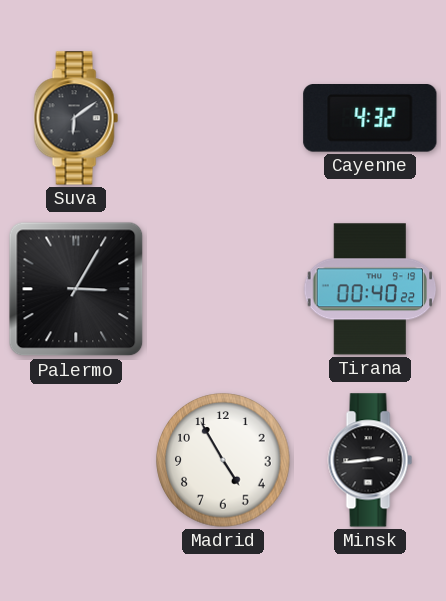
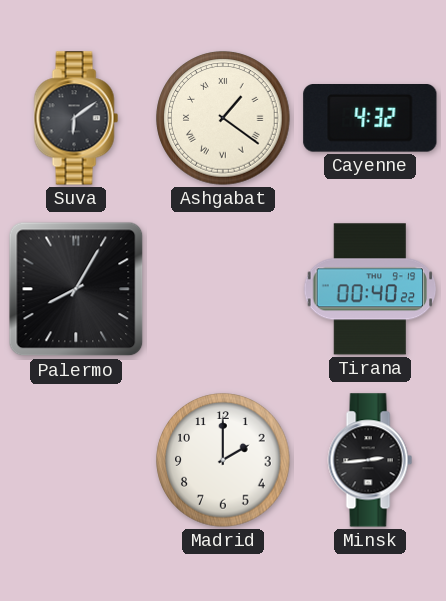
Ashgabat: none -> 1:21 (223, 118)
Palermo: 3:05 -> 8:05 (76, 289)
Madrid: 4:55 -> 2:00 (223, 460)
